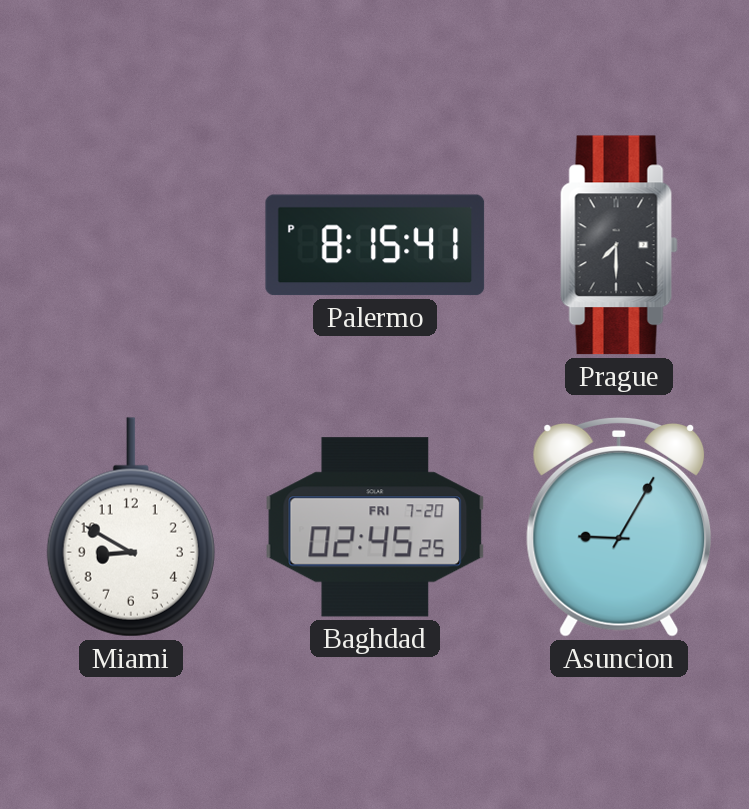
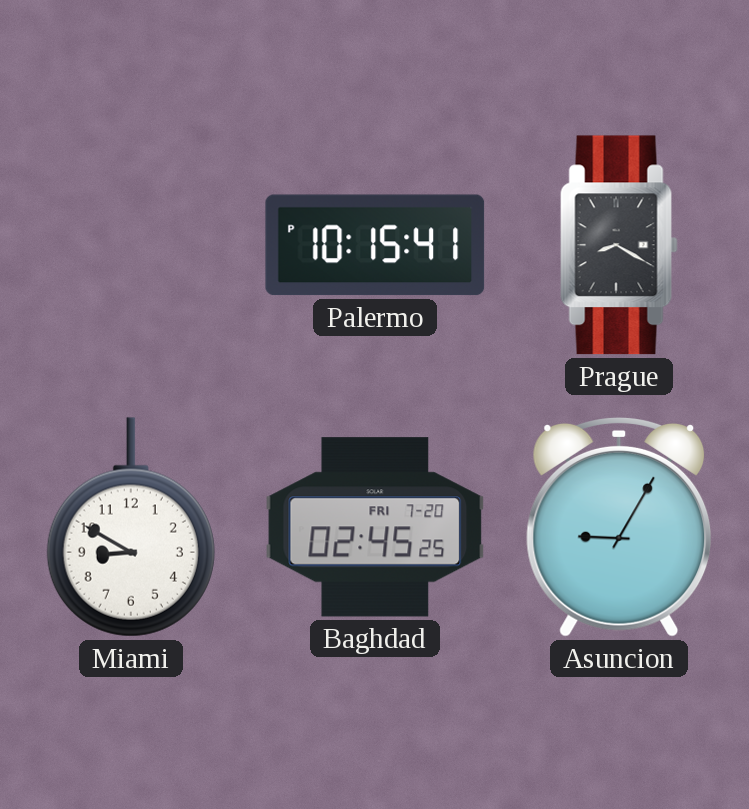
Palermo: 8:15 -> 10:15 (375, 245)
Prague: 7:30 -> 8:20 (619, 245)
